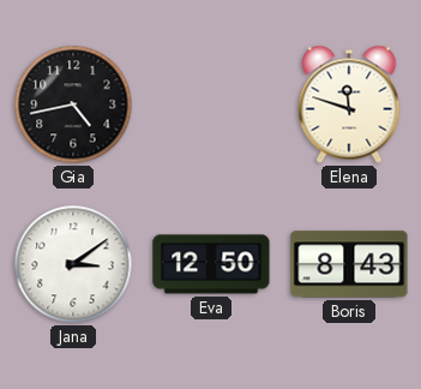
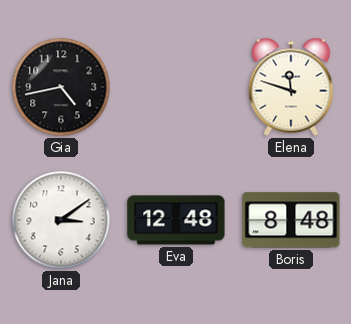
Eva: 12:50 -> 12:48 (176, 220)
Boris: 8:43 -> 8:48 (291, 220)
